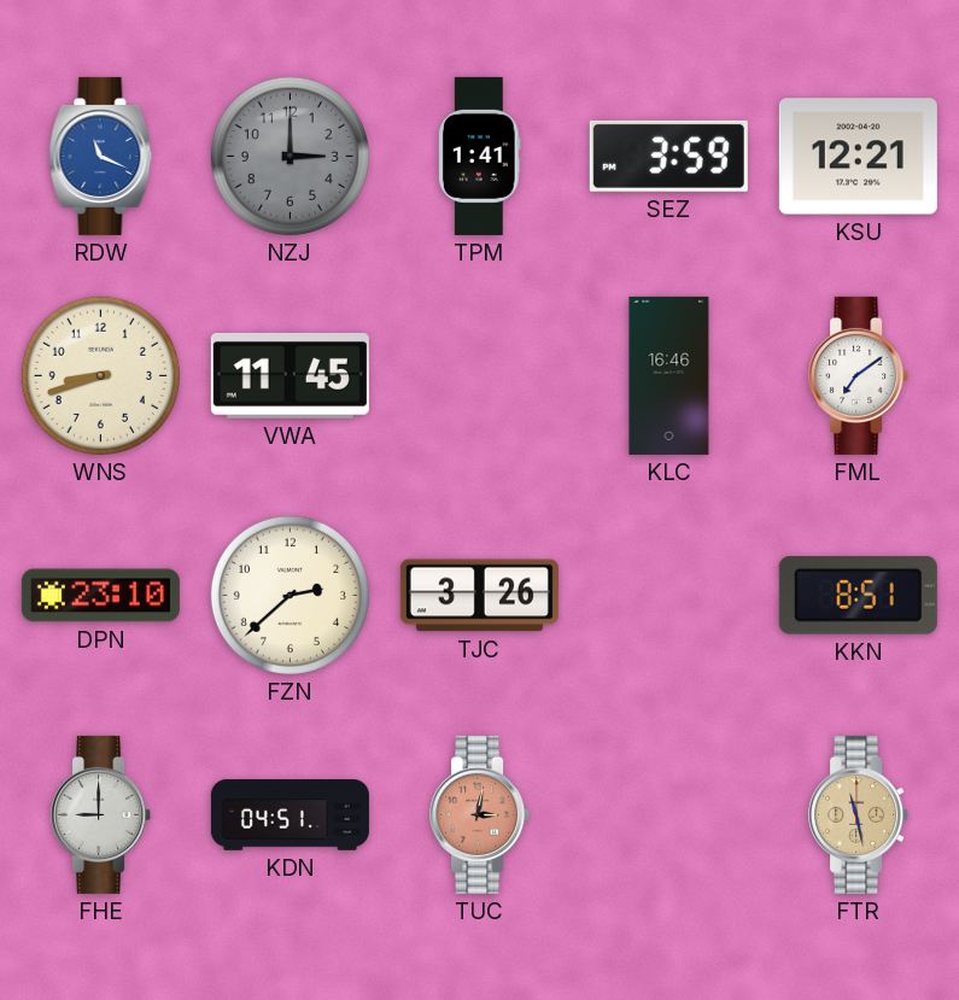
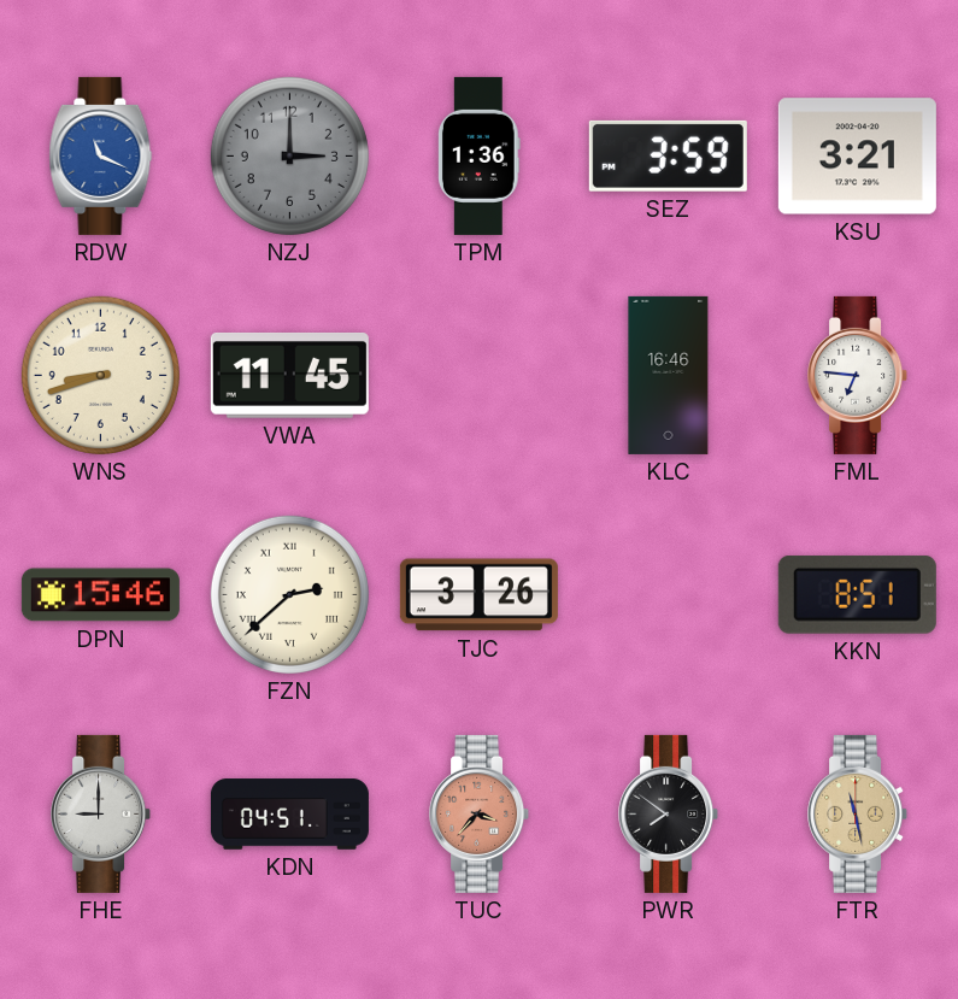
TPM: 1:41 -> 1:36 (480, 155)
KSU: 12:21 -> 3:21 (857, 157)
FML: 7:09 -> 6:46 (858, 375)
DPN: 23:10 -> 15:46 (100, 595)
FZN numerals: Arabic -> Roman (289, 594)
TUC: 3:02 -> 3:37 (480, 813)
PWR: none -> 7:51 (669, 813)
